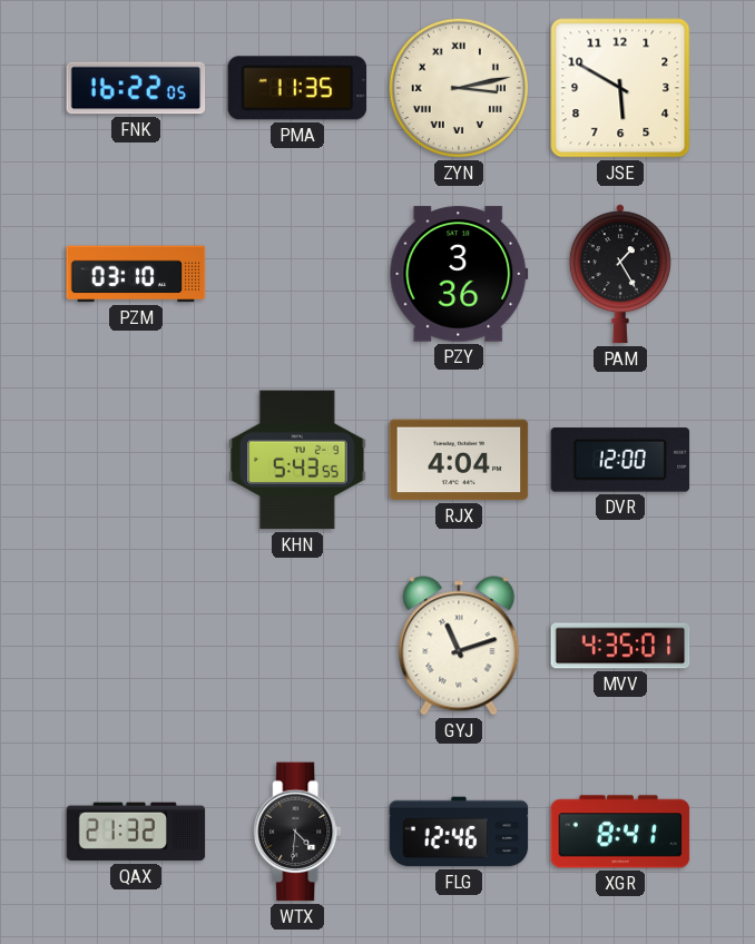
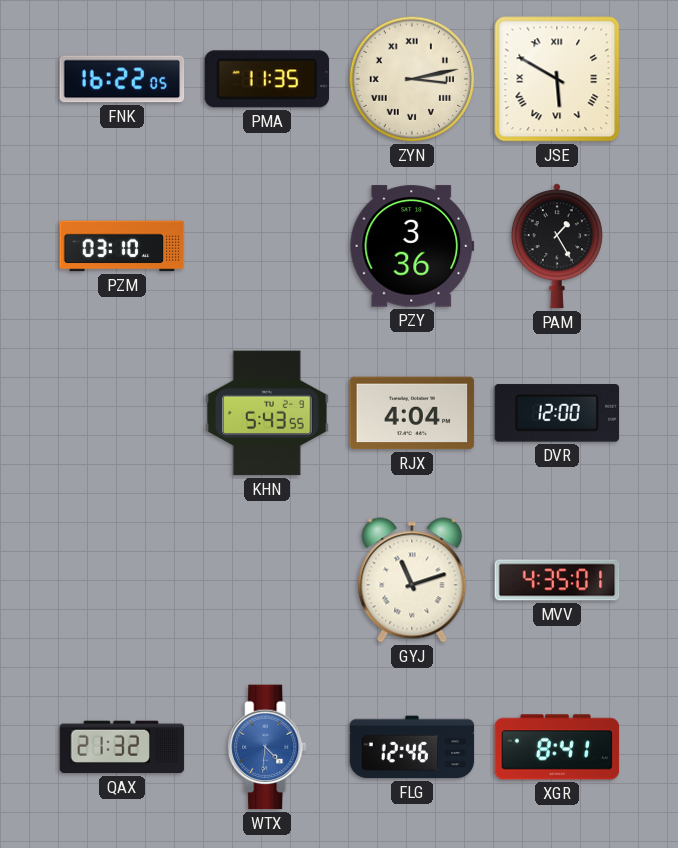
JSE numerals: Arabic -> Roman (557, 79)
WTX dial: black -> blue (267, 747)
